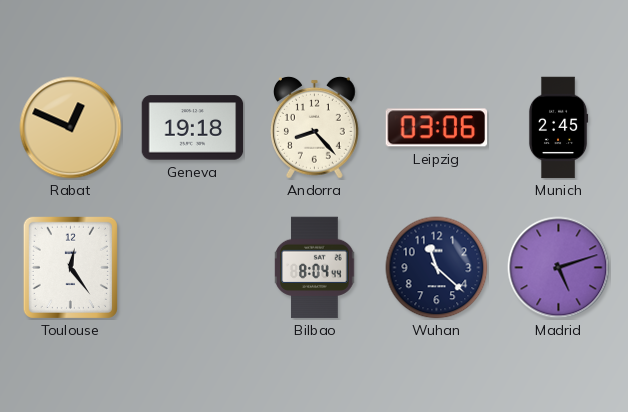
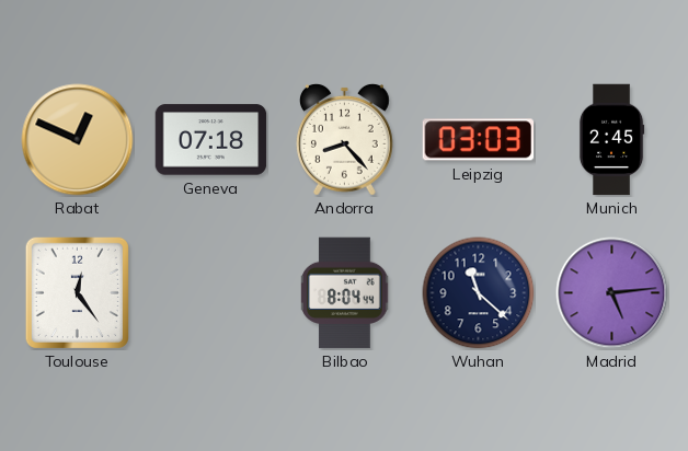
Geneva: 19:18 -> 07:18 (211, 140)
Leipzig: 03:06 -> 03:03 (479, 140)
Madrid: 5:12 -> 5:14 (612, 293)
